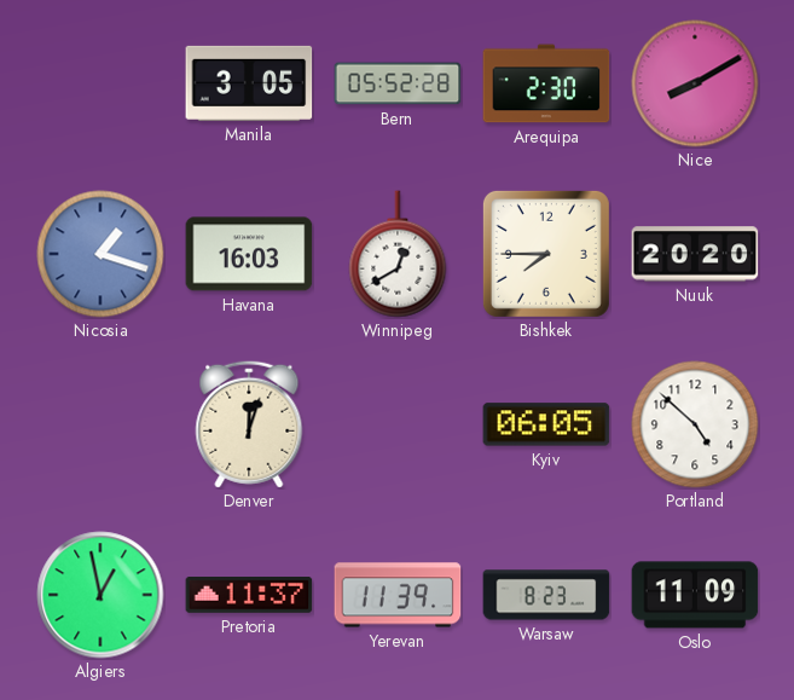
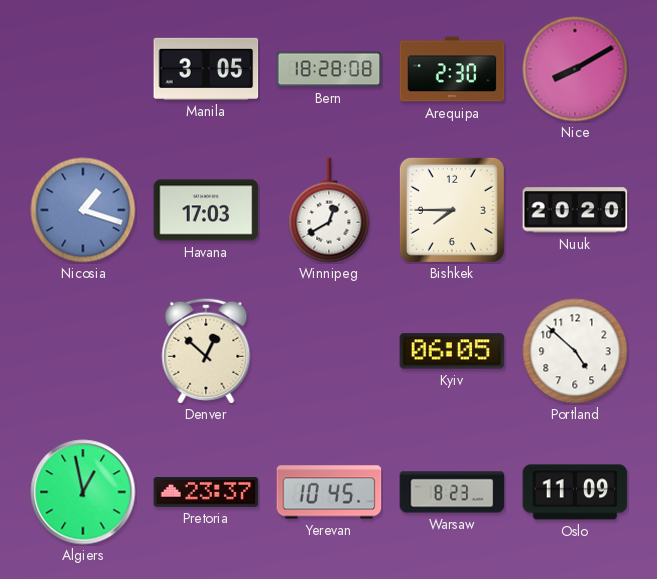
Bern: 05:52 -> 18:28 (329, 69)
Havana: 16:03 -> 17:03 (206, 210)
Denver: 12:03 -> 12:52 (206, 351)
Pretoria: 11:37 -> 23:37 (206, 493)
Yerevan: 11:39 -> 10:45 (329, 492)
